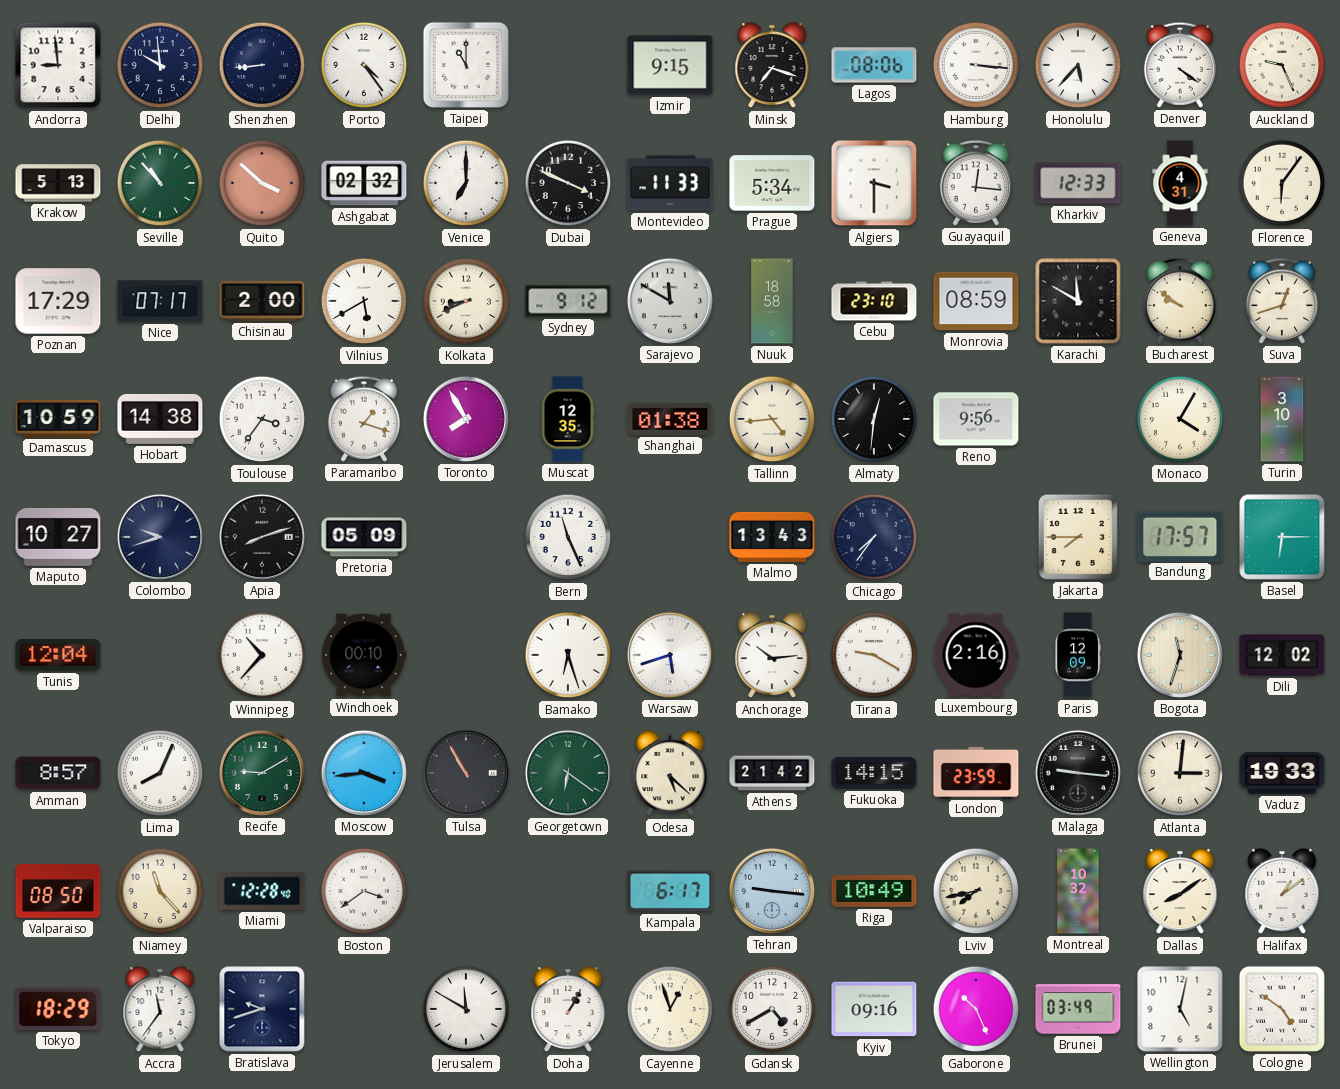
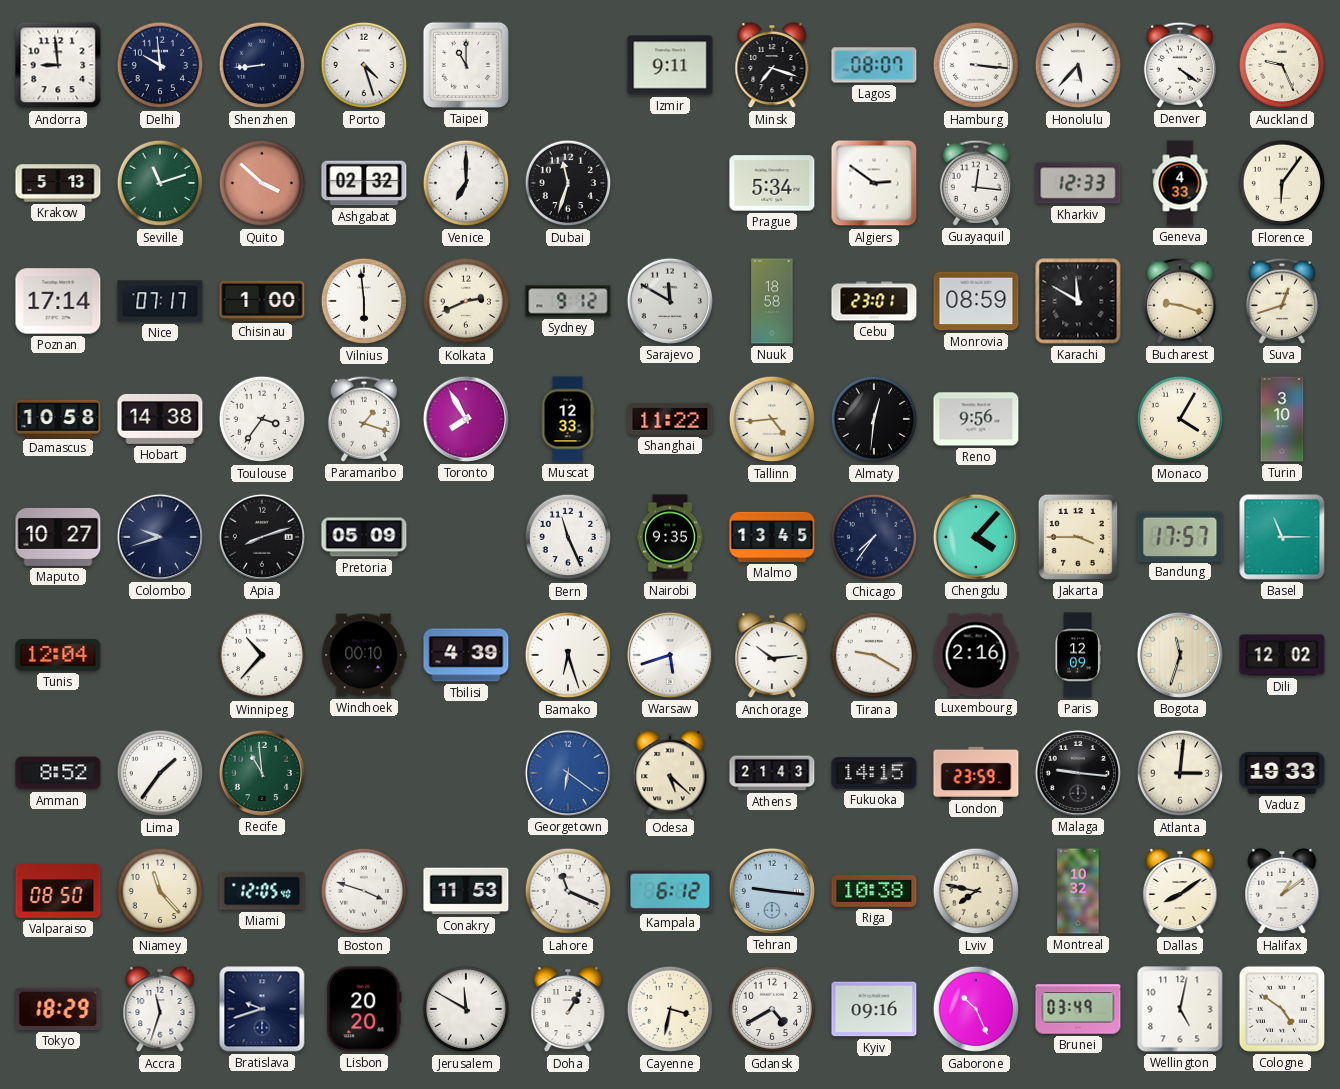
Porto: 4:24 -> 4:27 (364, 65)
Izmir: 9:15 -> 9:11 (670, 65)
Lagos: 08:06 -> 08:07 (874, 65)
Seville: 10:53 -> 11:12 (160, 183)
Dubai: 3:49 -> 11:33 (568, 183)
Montevideo: 11:33 -> none (670, 183)
Algiers: 3:30 -> 2:51 (874, 183)
Geneva: 4:31 -> 4:33 (1180, 183)
Poznan: 17:29 -> 17:14 (58, 301)
Chisinau: 2:00 -> 1:00 (262, 301)
Vilnius: 5:40 -> 5:59 (364, 301)
Kolkata: 8:41 -> 2:41 (466, 301)
Cebu: 23:10 -> 23:01 (874, 301)
Bucharest: 9:51 -> 9:18 (1180, 301)
Damascus: 10:59 -> 10:58 (58, 418)
Muscat: 12:35 -> 12:33 (568, 419)
Shanghai: 01:38 -> 11:22 (670, 419)
Nairobi: none -> 9:35 (670, 537)
Malmo: 13:43 -> 13:45 (772, 537)
Chengdu: none -> 4:07 (976, 537)
Jakarta: 7:45 -> 3:45 (1078, 537)
Basel: 6:15 -> 11:15 (1282, 537)
Tbilisi: none -> 4:39 (466, 655)
Amman: 8:57 -> 8:52 (58, 773)
Lima: 8:04 -> 1:36 (160, 773)
Recife: 9:10 -> 10:59 (262, 773)
Moscow: 3:44 -> none (364, 773)
Tulsa: 10:55 -> none (466, 773)
Georgetown dial: green -> blue (568, 773)
Athens: 21:42 -> 21:43 (772, 773)
Miami: 12:28 -> 12:05 (262, 891)
Boston: 3:39 -> 3:48 (364, 891)
Conakry: none -> 11:53 (466, 891)
Lahore: none -> 11:19 (568, 891)
Kampala: 6:17 -> 6:12 (670, 891)
Riga: 10:49 -> 10:38 (874, 891)
Lviv: 7:43 -> 7:47 (976, 891)
Accra: 11:36 -> 11:33 (160, 1009)
Lisbon: none -> 20:20 (365, 1009)
Cayenne: 12:57 -> 3:32 (670, 1009)
